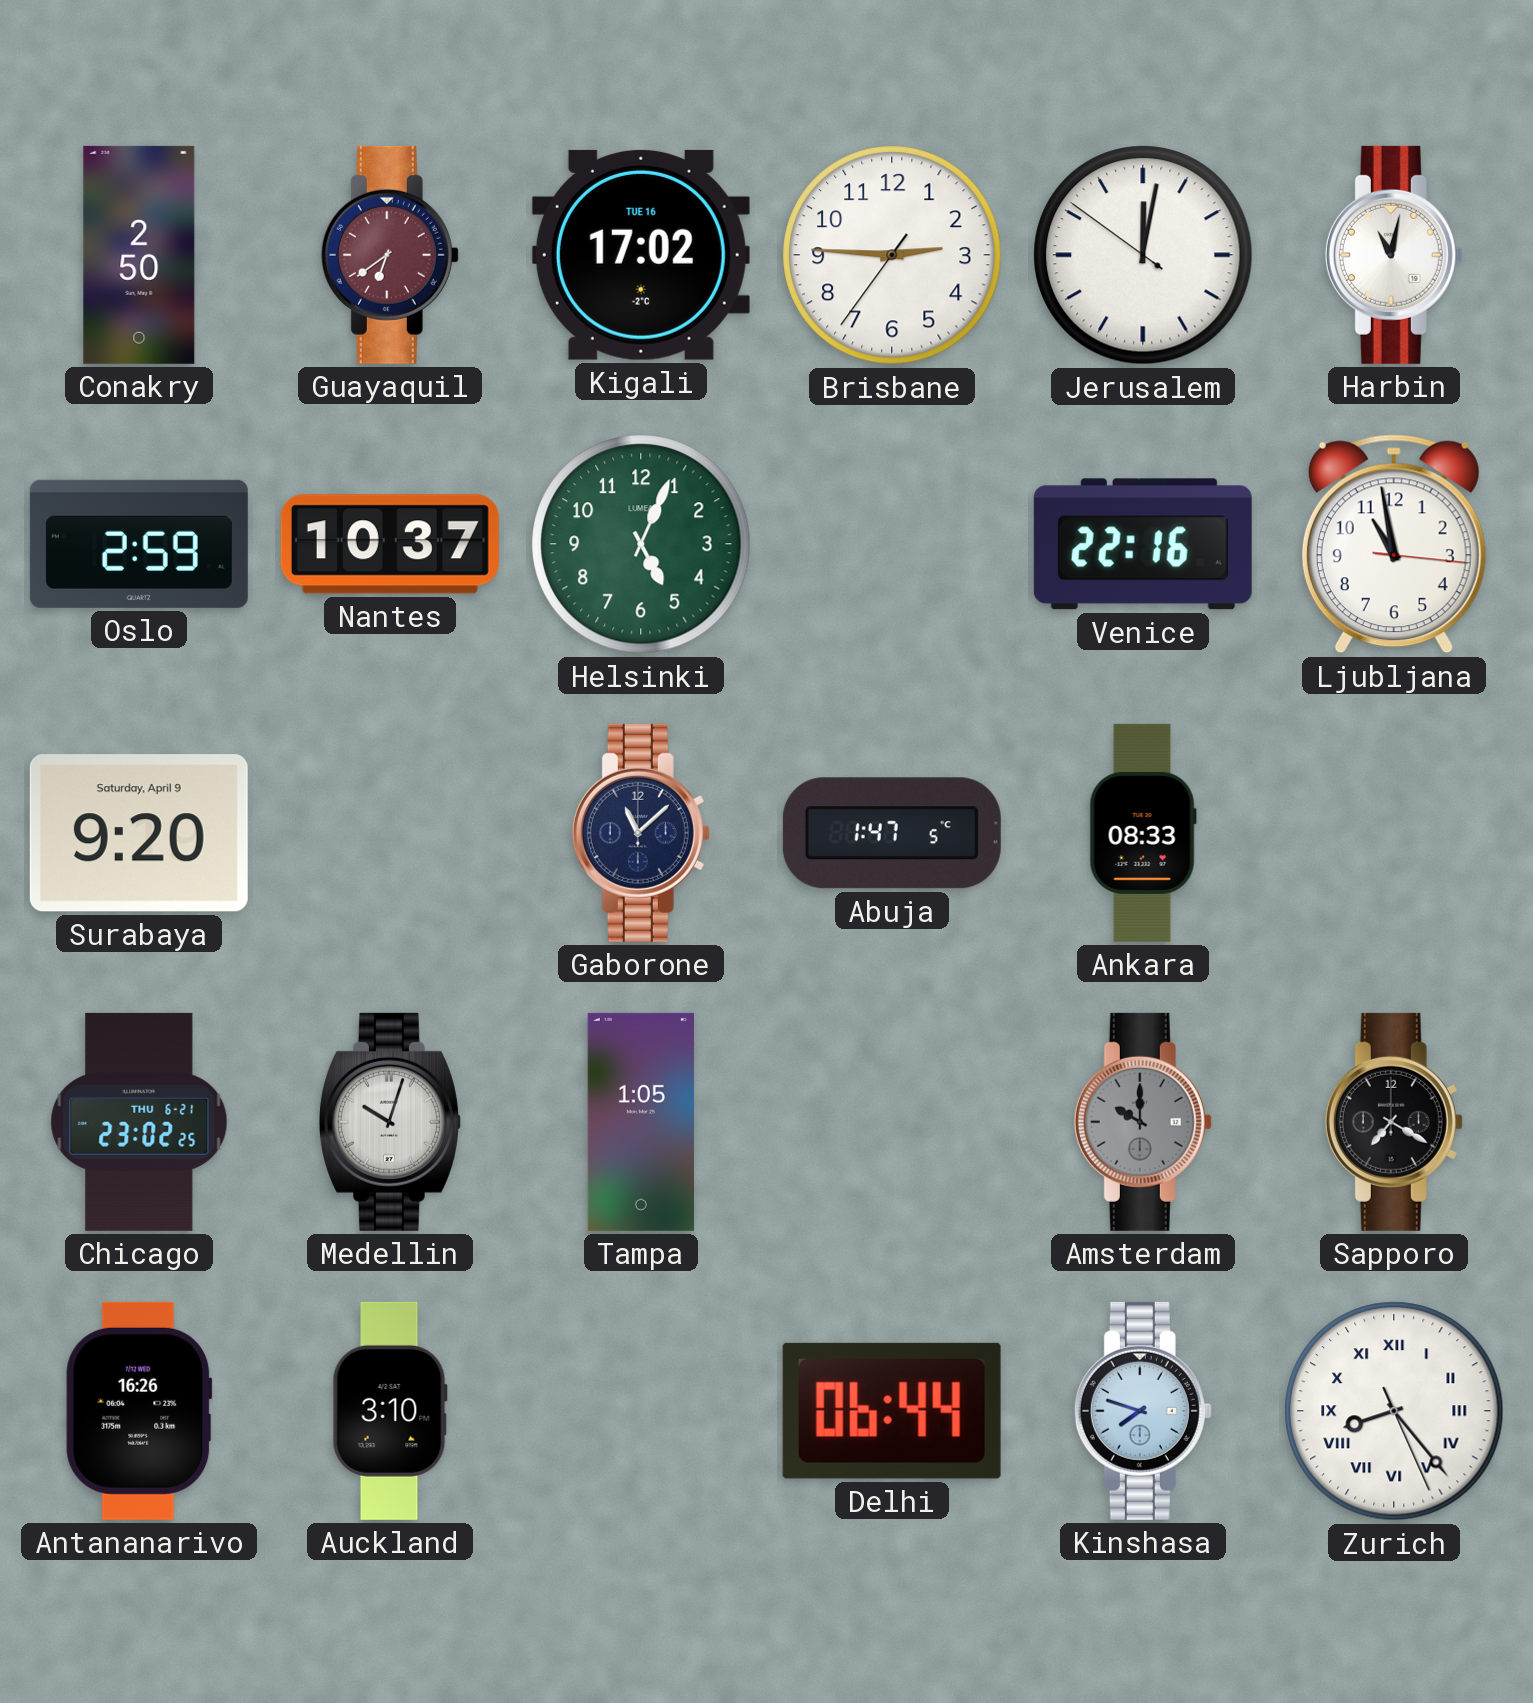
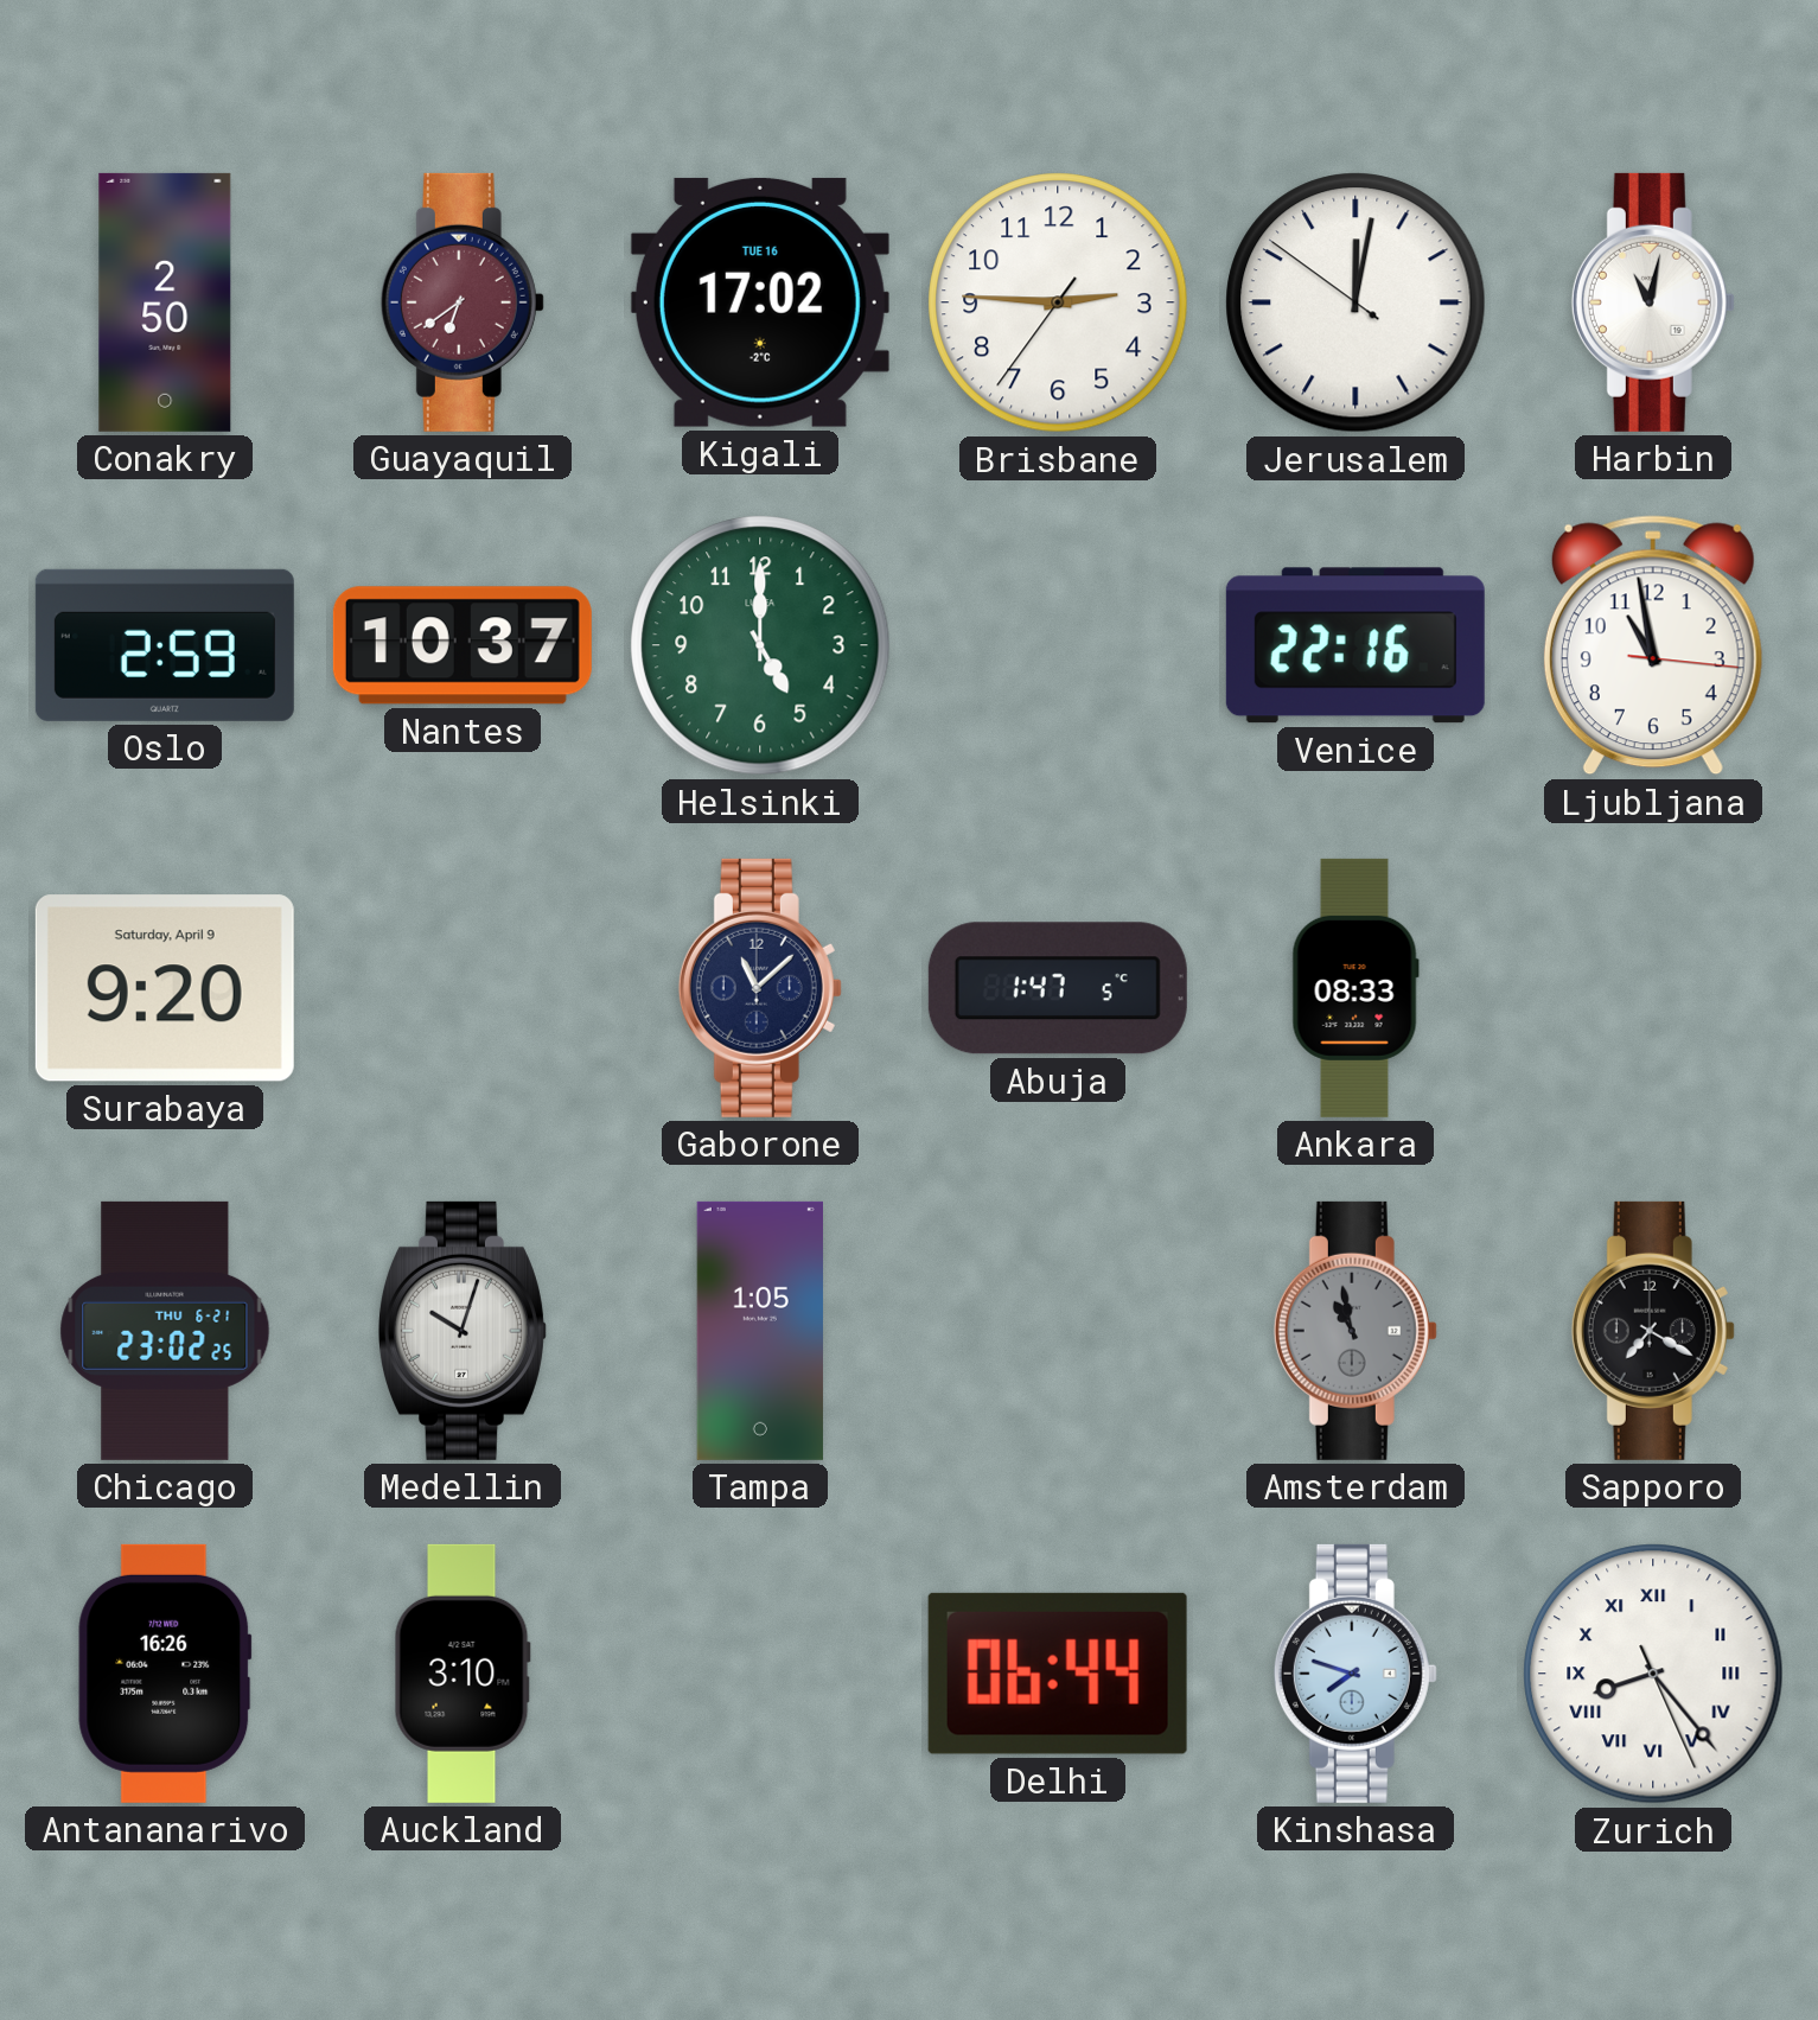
Helsinki: 5:04 -> 5:00 (760, 645)
Amsterdam: 10:00 -> 10:58 (1355, 1331)
